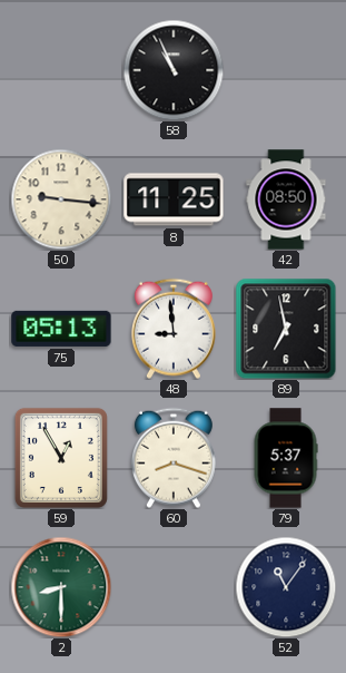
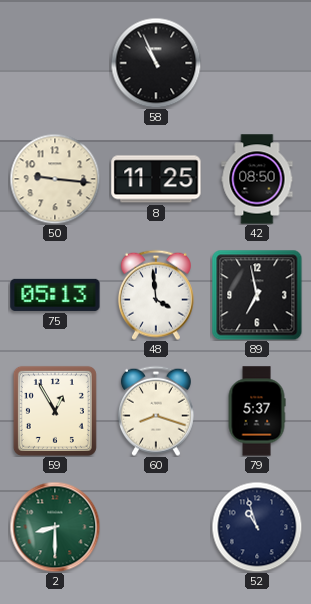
48: 8:59 -> 3:59 (156, 295)
52: 11:06 -> 10:57 (257, 527)
